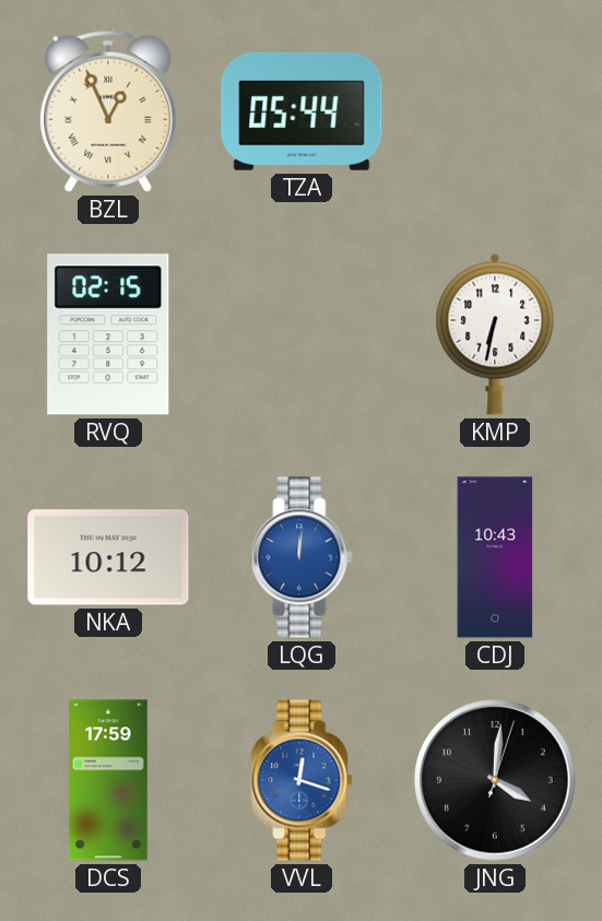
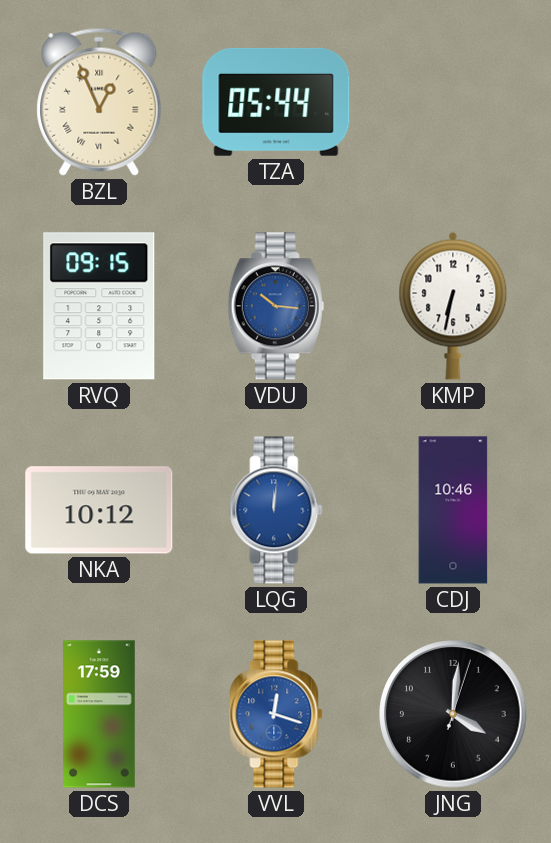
RVQ: 02:15 -> 09:15 (99, 306)
VDU: none -> 10:16 (276, 306)
CDJ: 10:43 -> 10:46 (453, 510)
